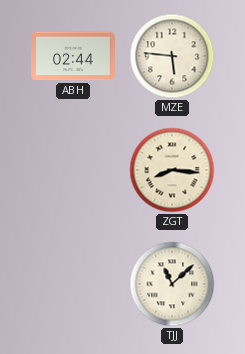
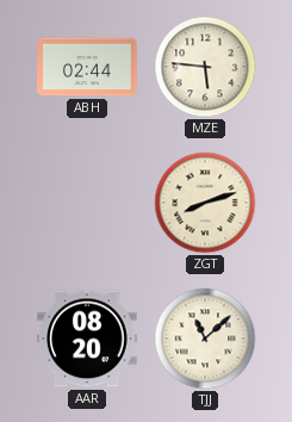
ZGT: 8:16 -> 8:12 (205, 203)
AAR: none -> 08:20 (87, 339)
